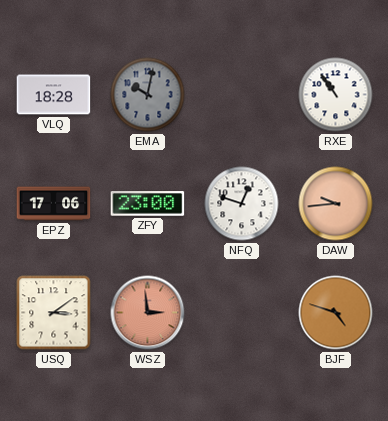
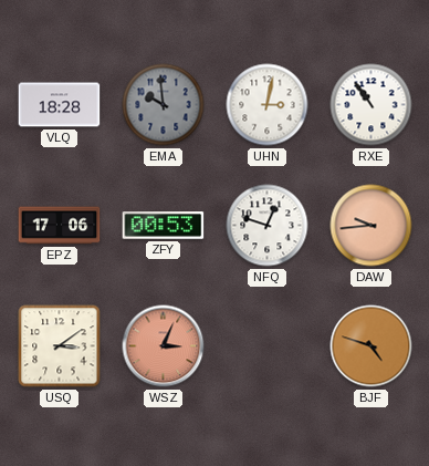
EMA: 10:02 -> 9:59 (164, 105)
UHN: none -> 3:02 (268, 105)
ZFY: 23:00 -> 00:53 (164, 226)
WSZ: 2:59 -> 3:04 (164, 346)
